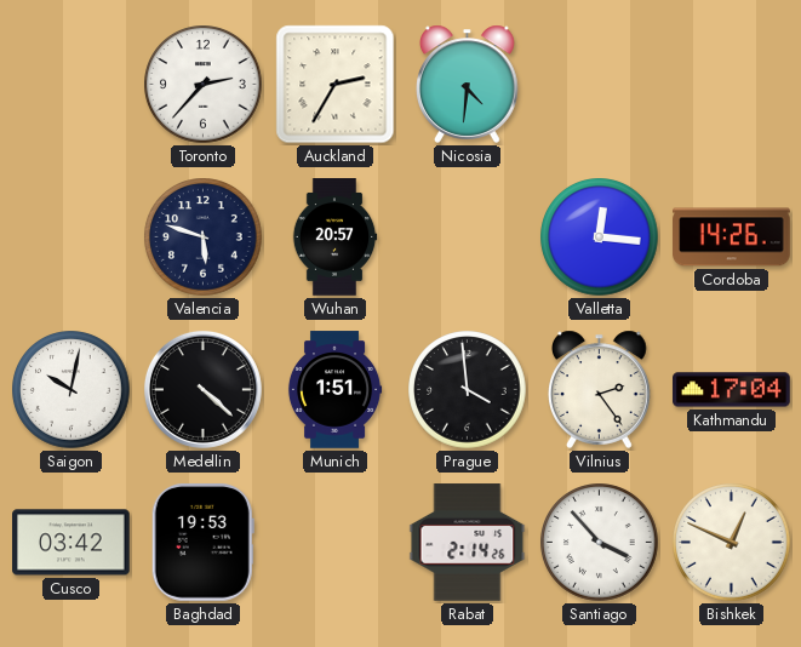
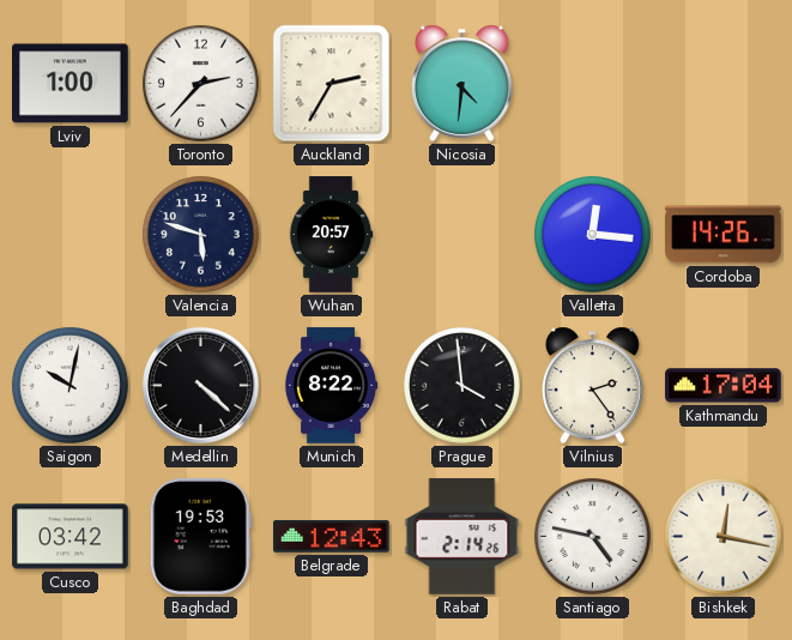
Lviv: none -> 1:00 (71, 84)
Munich: 1:51 -> 8:22 (331, 386)
Belgrade: none -> 12:43 (332, 537)
Santiago: 3:53 -> 4:47 (593, 537)
Bishkek: 12:49 -> 12:17 (724, 537)
